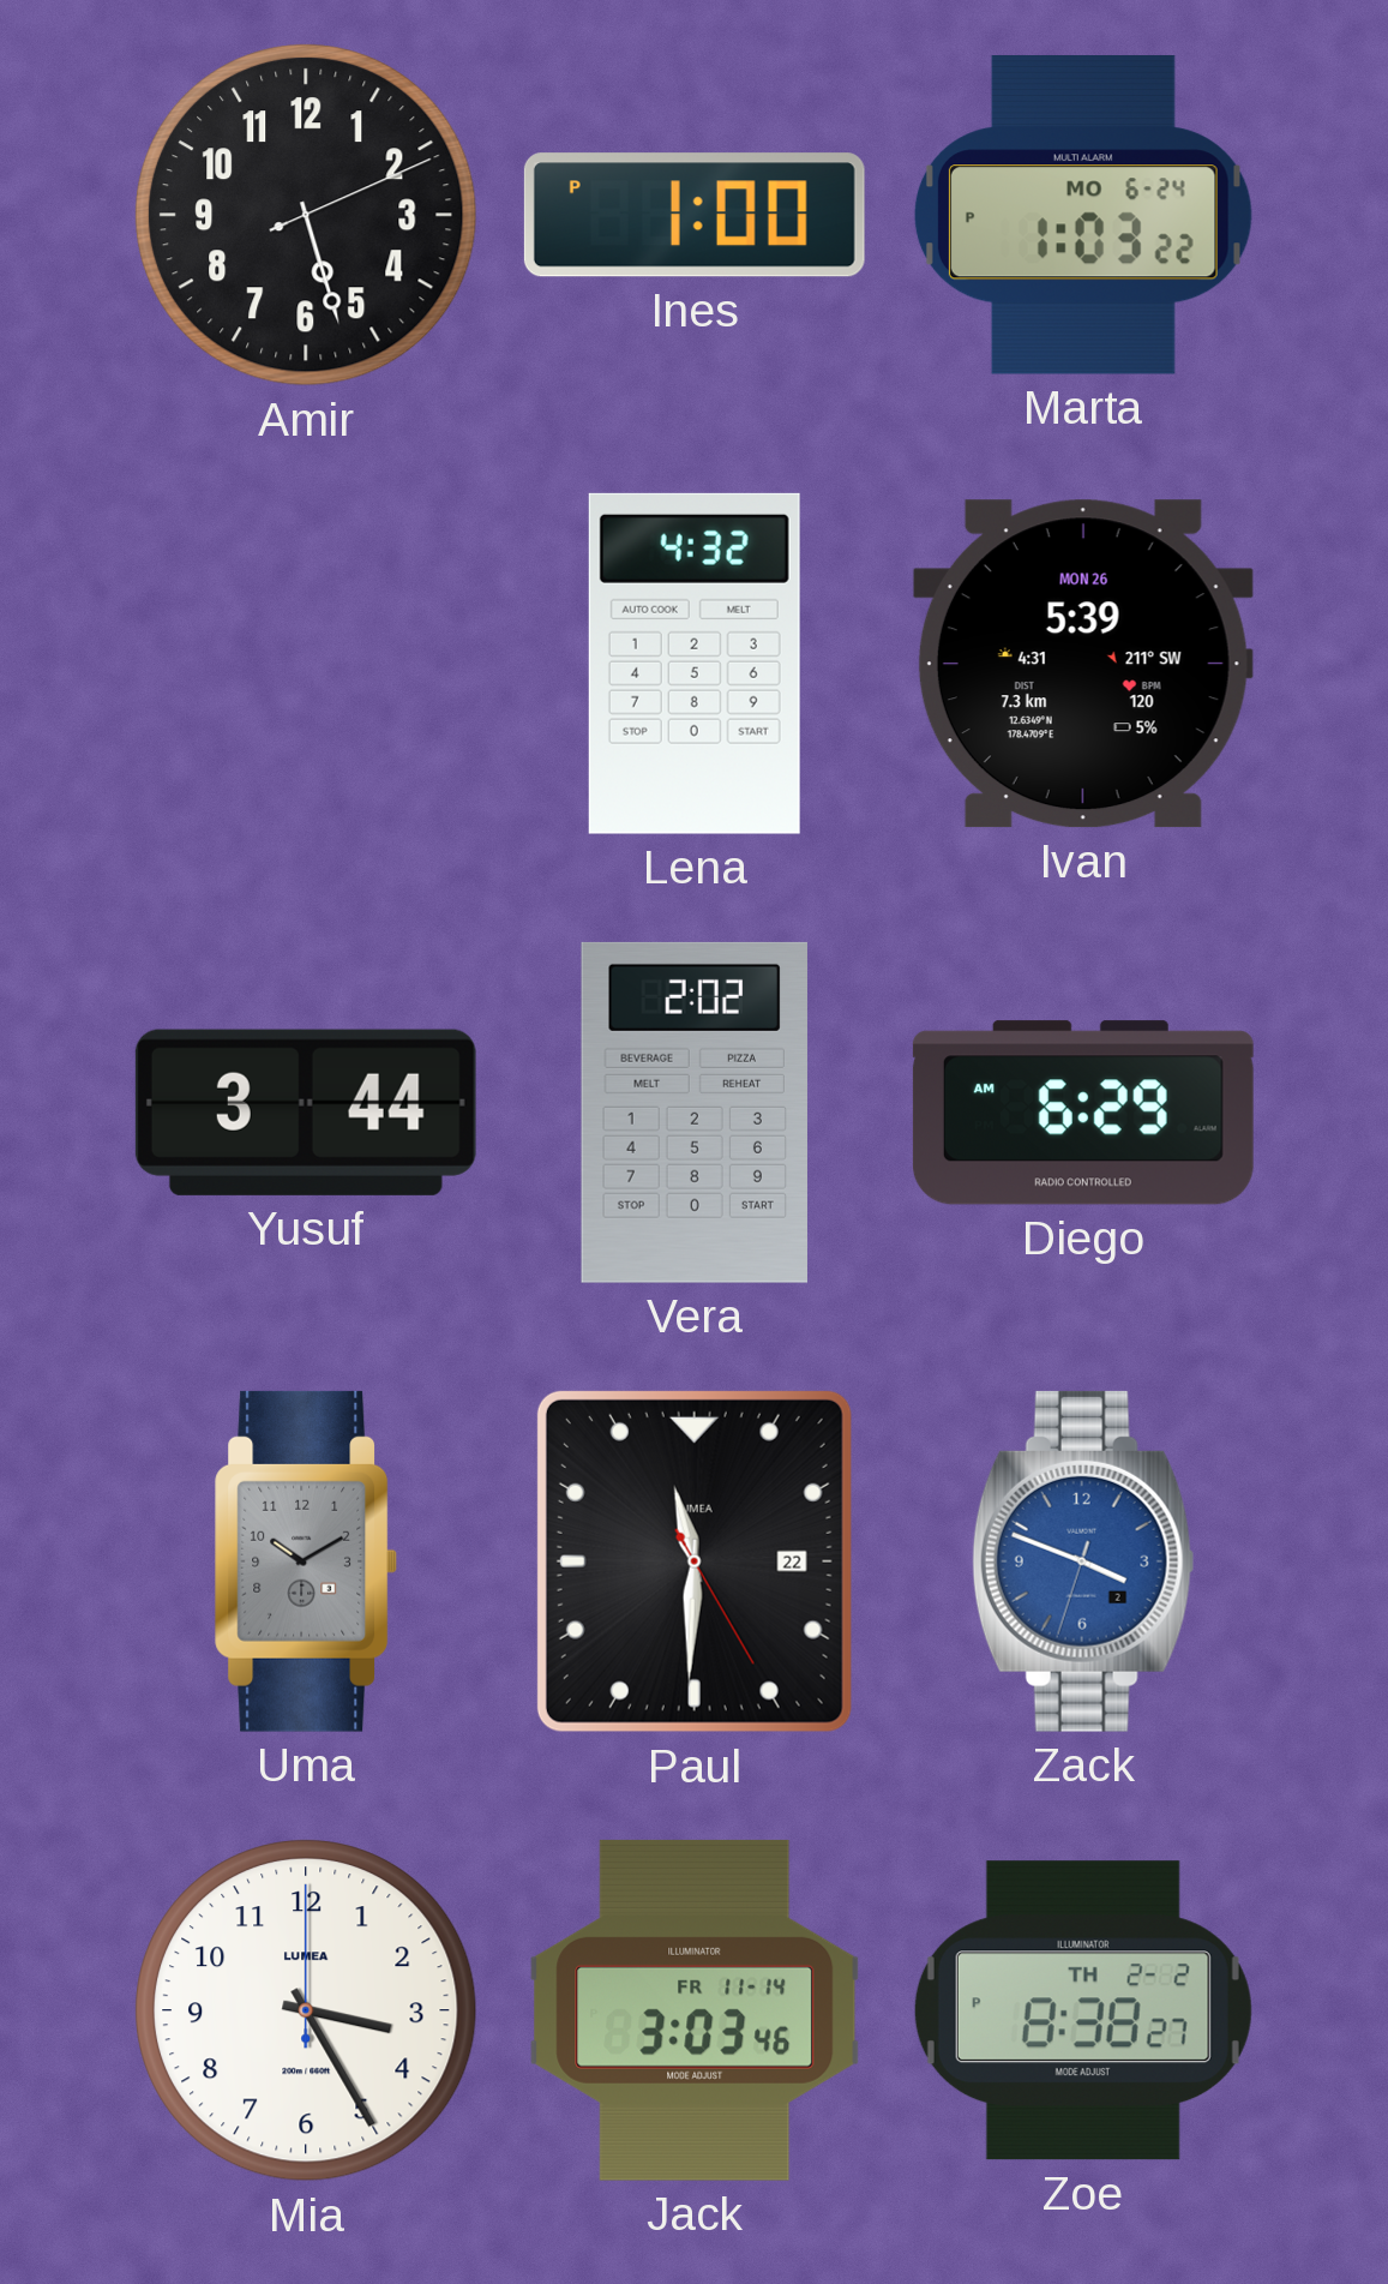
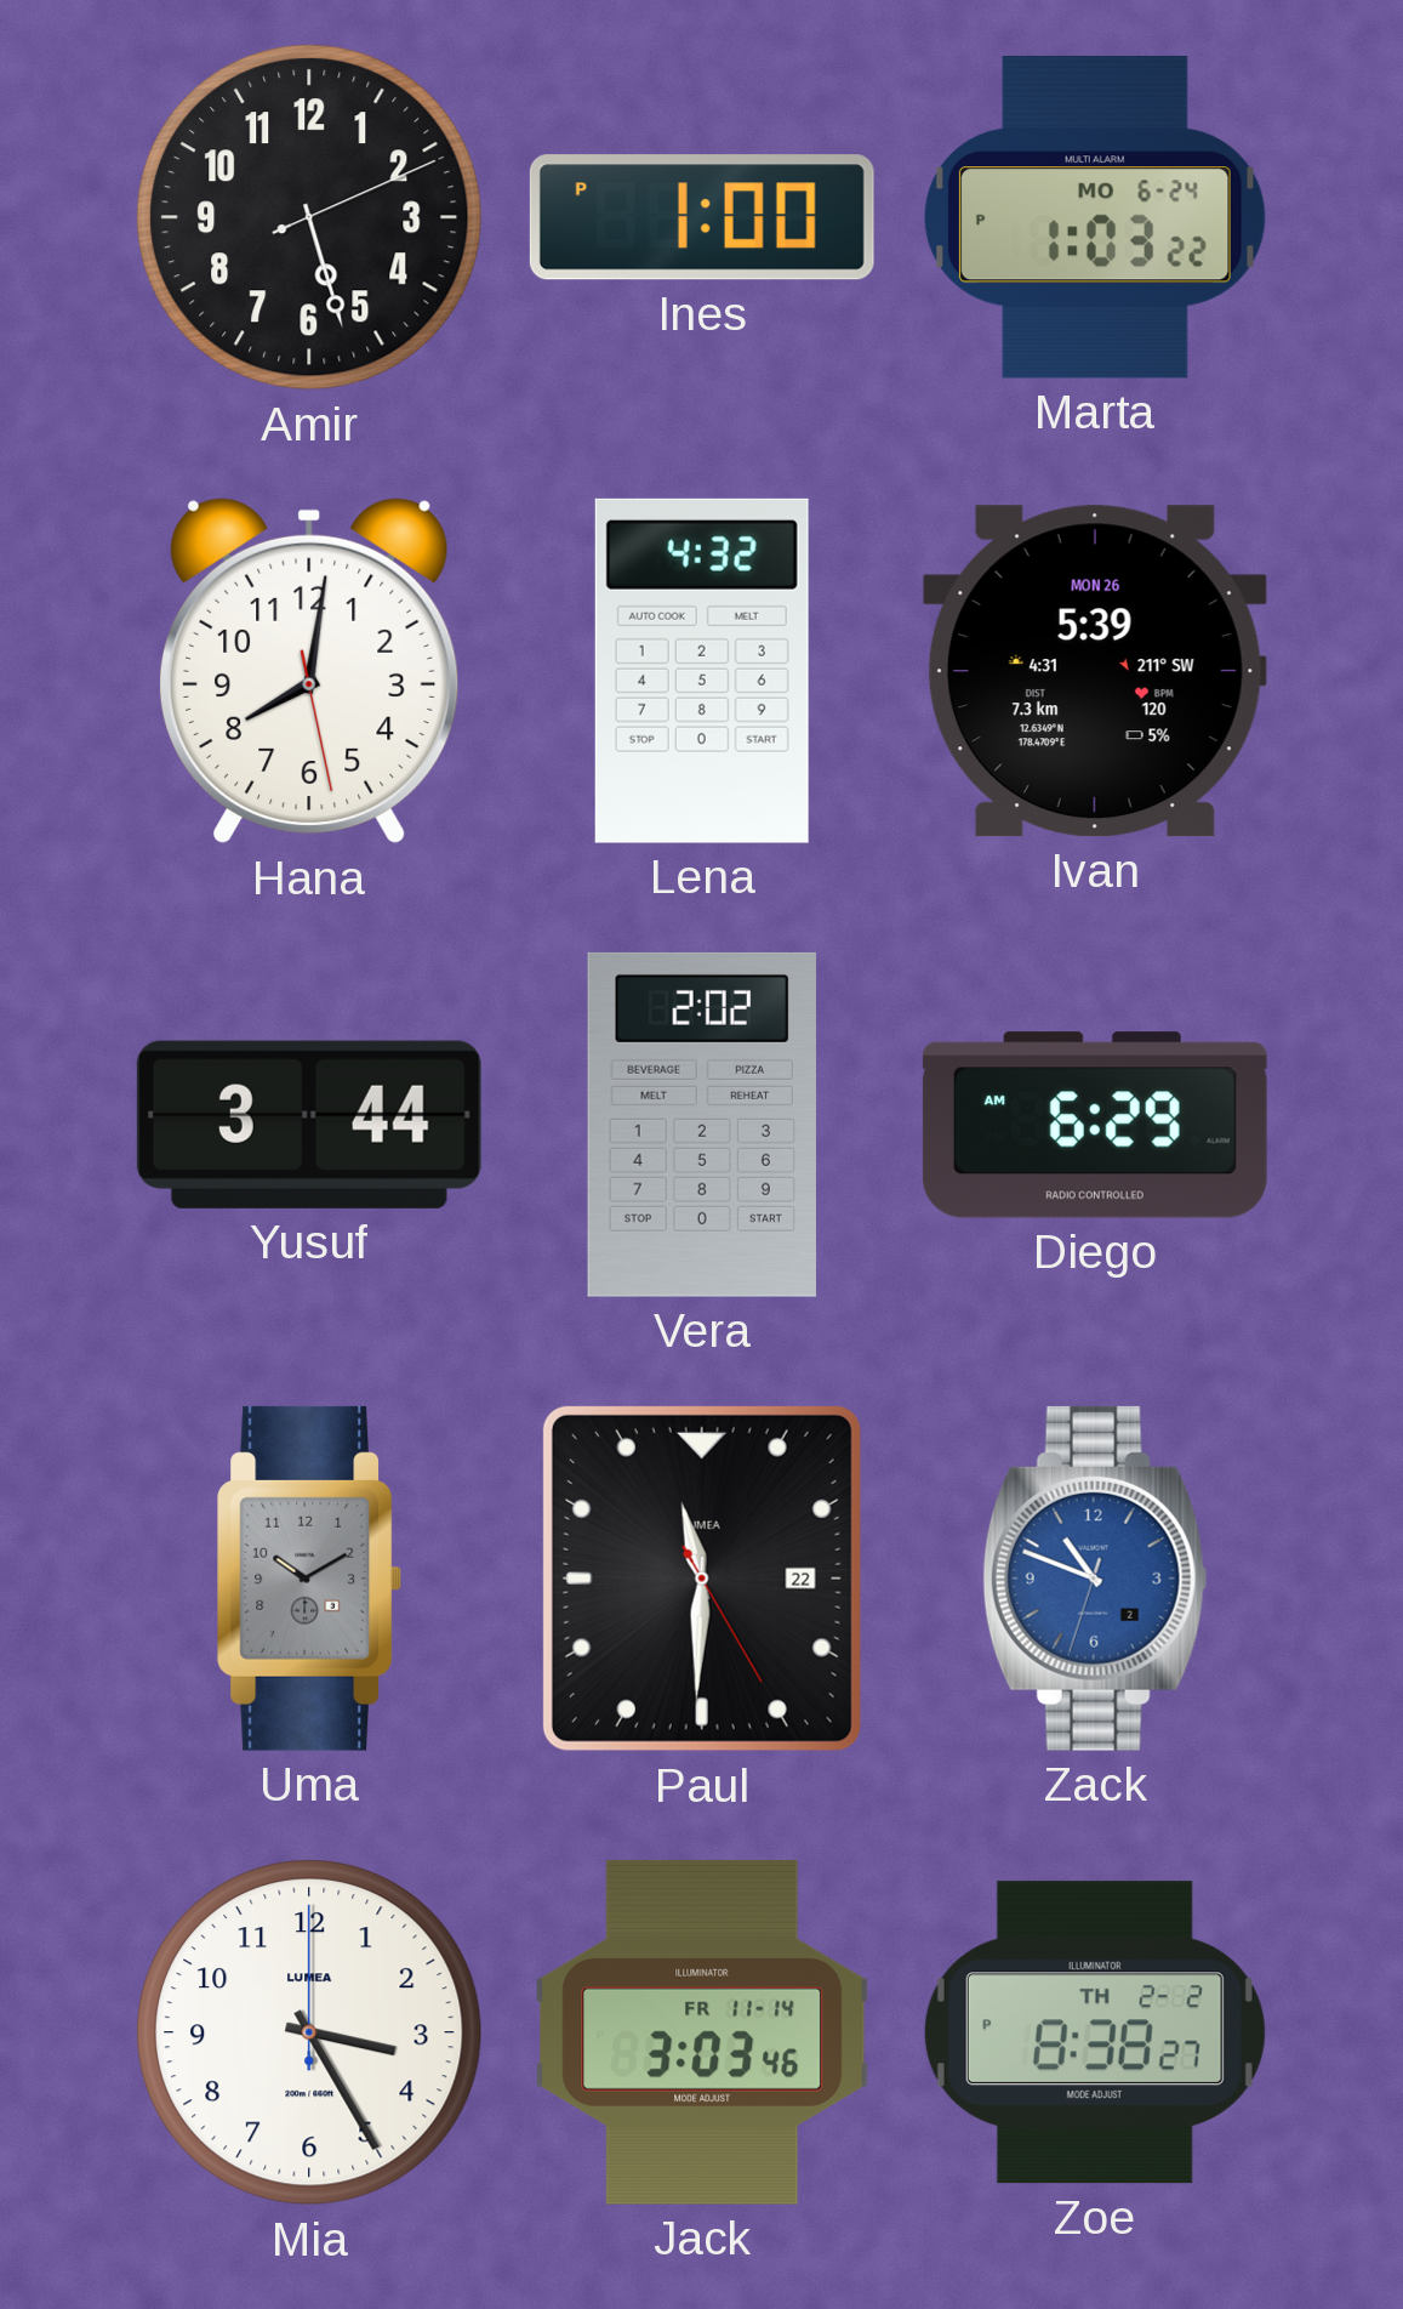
Hana: none -> 8:01 (309, 671)
Zack: 3:48 -> 10:48 (1095, 1579)
